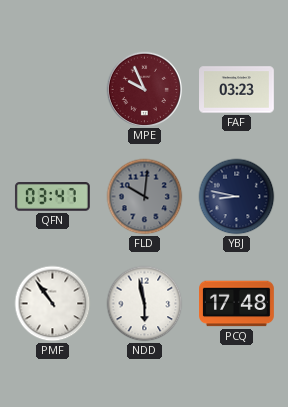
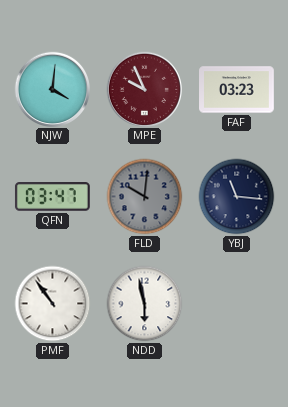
NJW: none -> 4:01 (52, 89)
YBJ: 8:47 -> 11:16 (237, 197)
PCQ: 17:48 -> none (237, 304)
